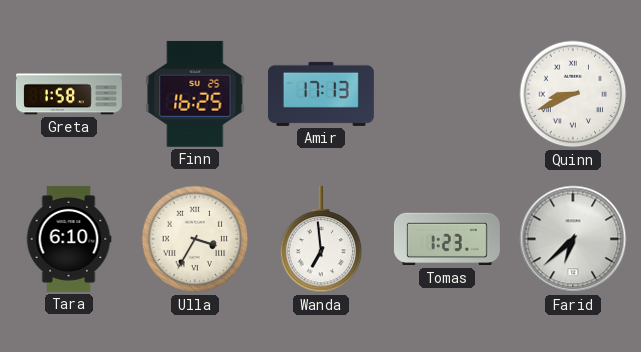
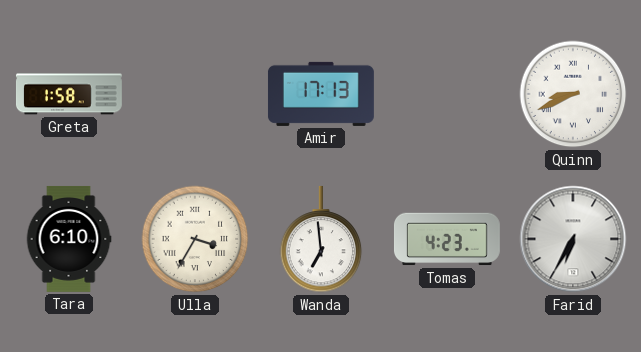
Finn: 16:25 -> none (195, 94)
Tomas: 1:23 -> 4:23 (447, 239)
Farid: 6:38 -> 6:35 (573, 239)
